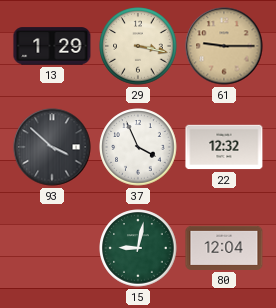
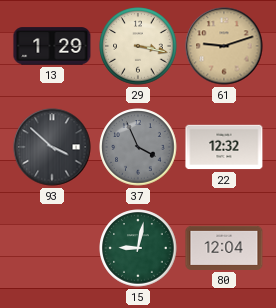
61: 9:15 -> 9:12 (224, 46)
37 dial: white -> grey (138, 147)
